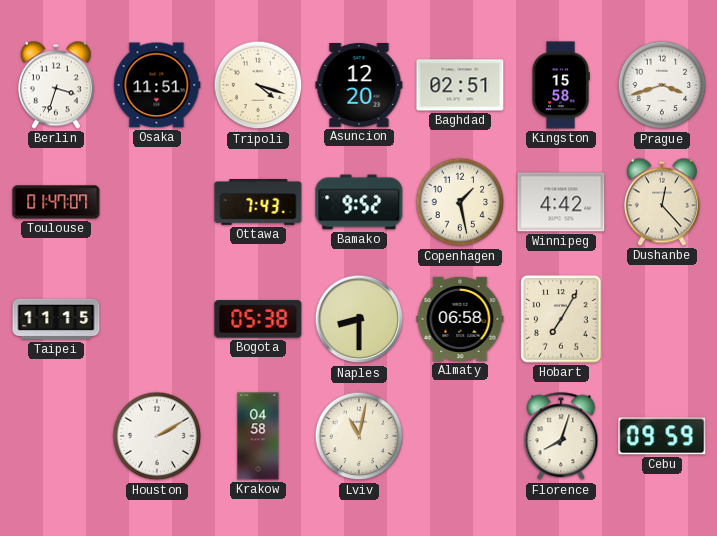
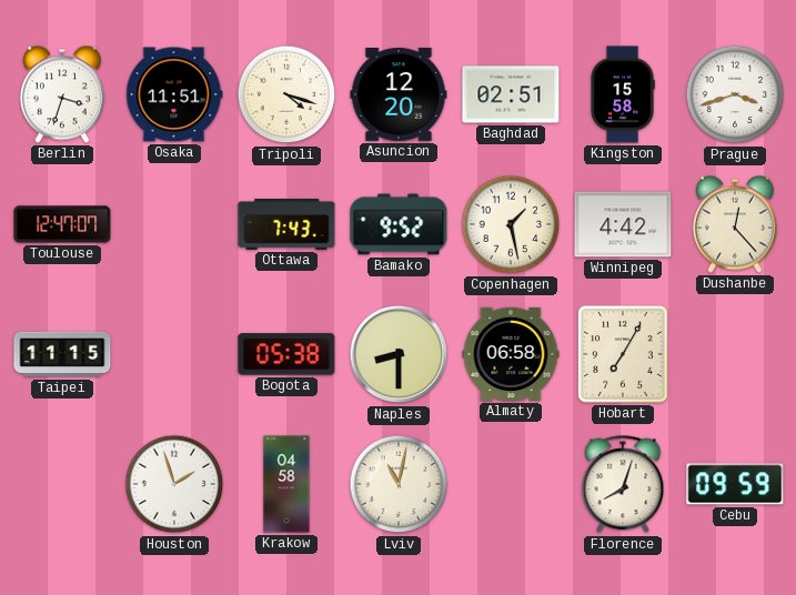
Toulouse: 01:47 -> 12:47 (62, 224)
Houston: 2:10 -> 1:57 (174, 484)
